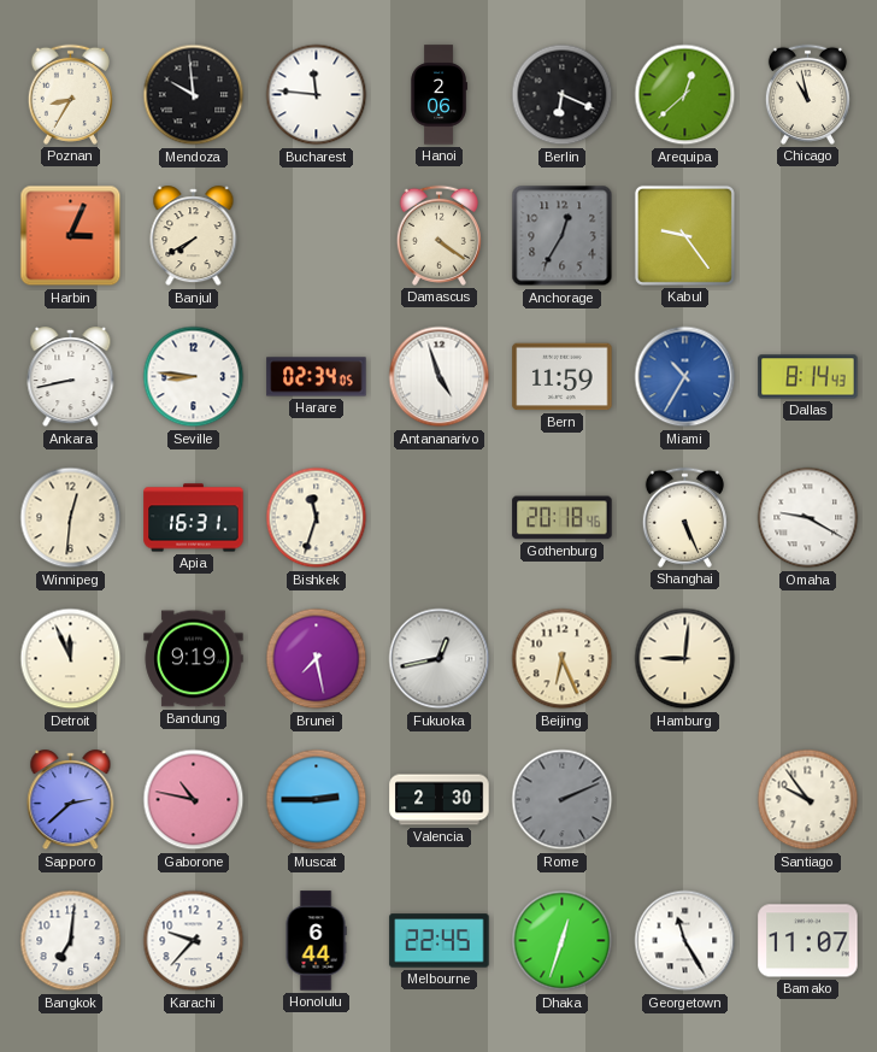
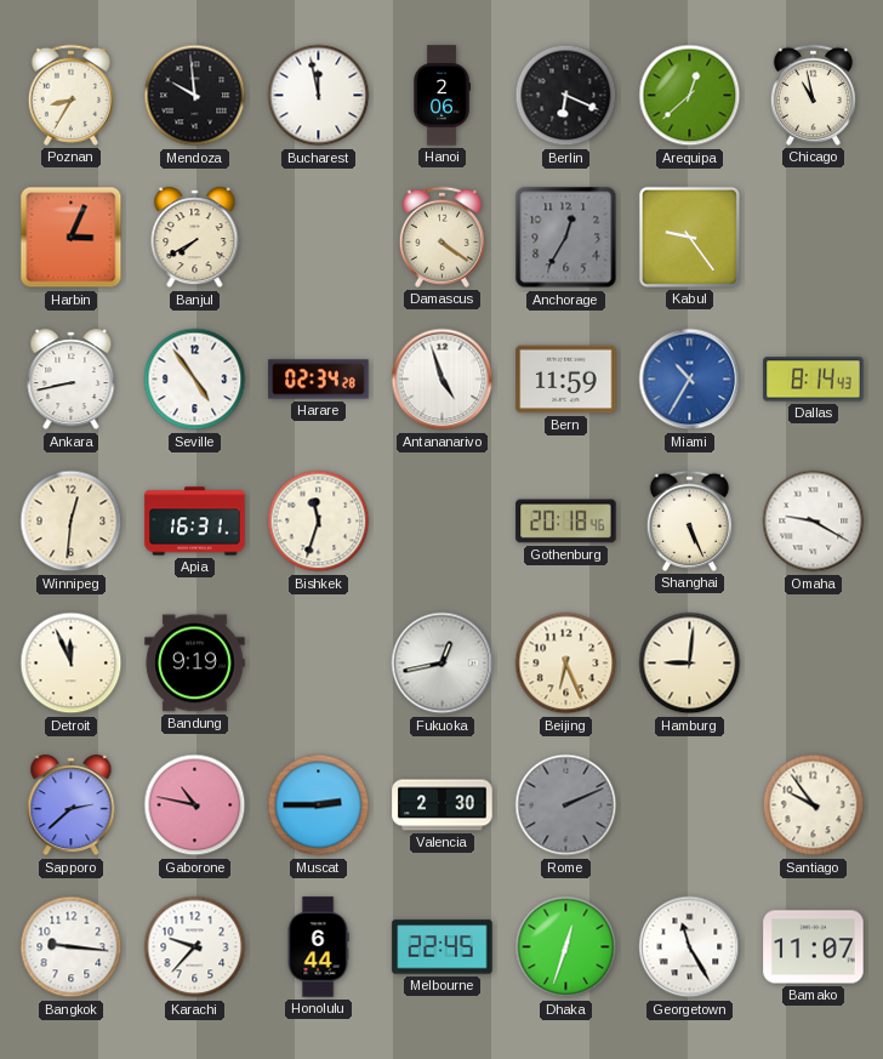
Bucharest: 11:46 -> 11:58 (319, 96)
Seville: 8:46 -> 4:54 (195, 380)
Harare: 02:34:05 -> 02:34:28 (319, 380)
Brunei: 7:28 -> none (317, 659)
Bangkok: 7:01 -> 9:16 (72, 947)
